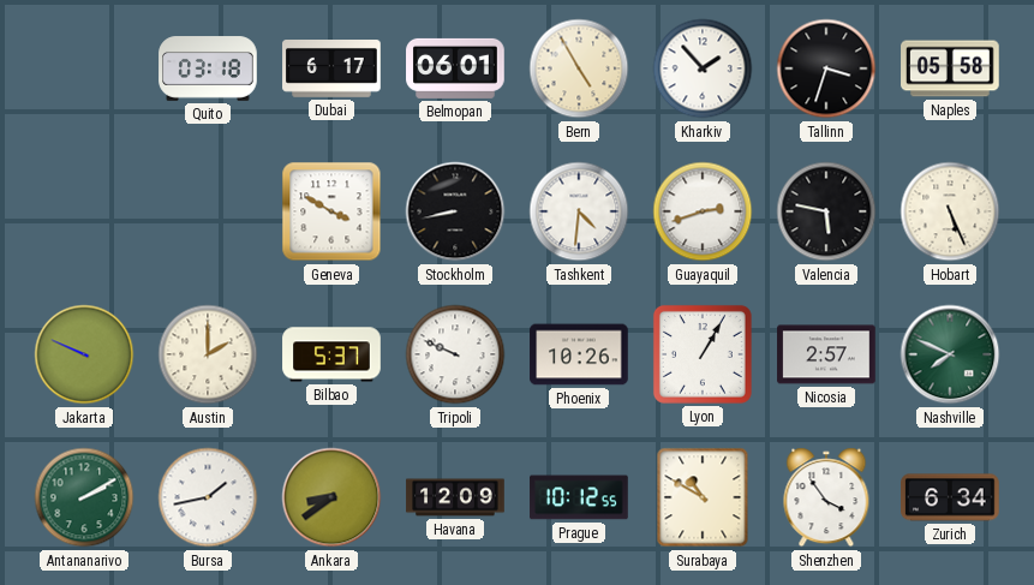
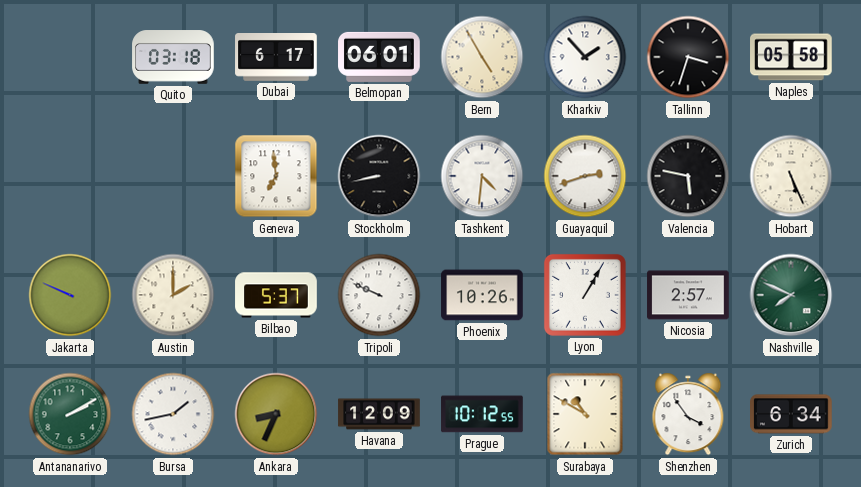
Geneva: 3:50 -> 6:59 (276, 176)
Ankara: 8:39 -> 8:34 (276, 414)
